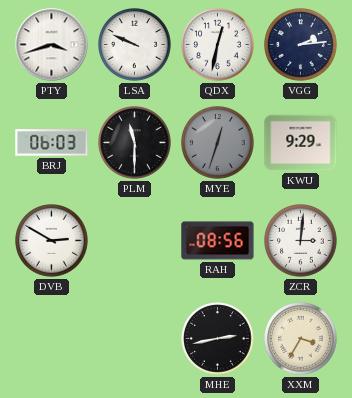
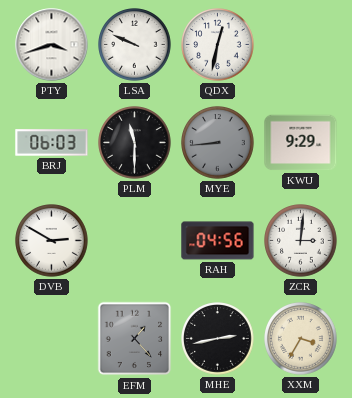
VGG: 2:14 -> none (301, 45)
MYE: 12:33 -> 8:44 (218, 143)
RAH: 08:56 -> 04:56 (218, 241)
EFM: none -> 1:23 (135, 339)
